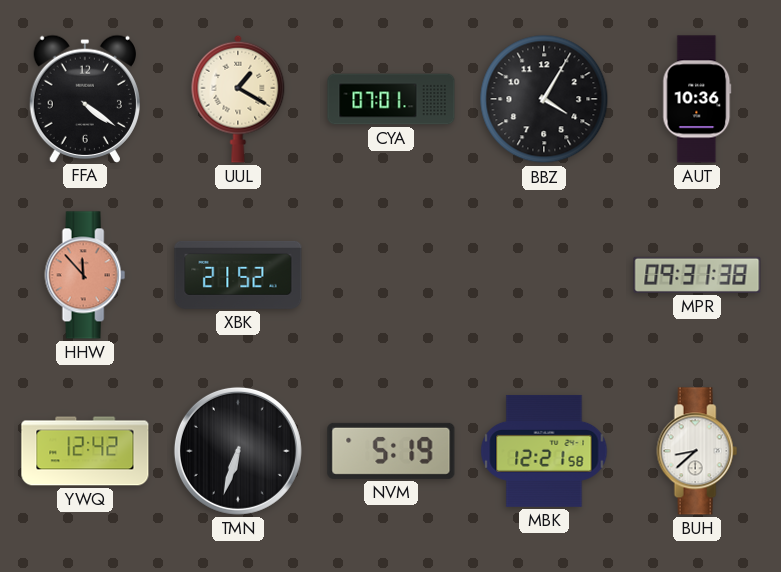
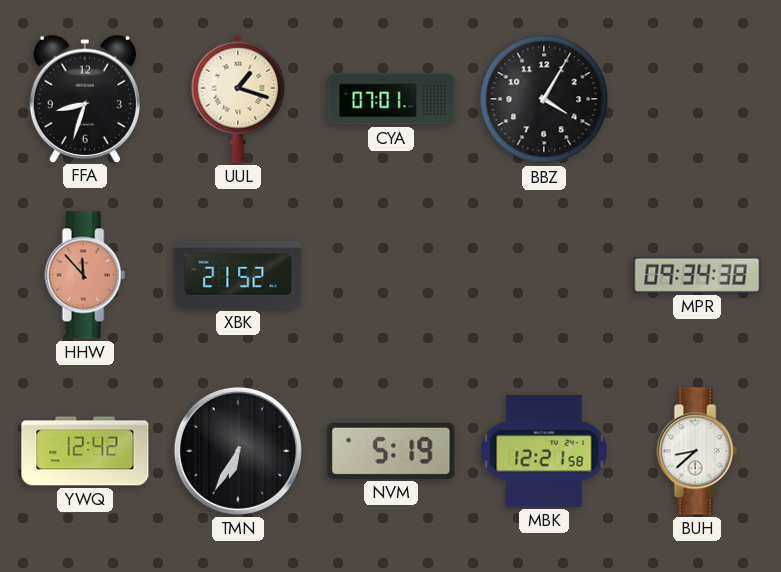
FFA: 4:21 -> 8:33 (84, 98)
UUL: 1:20 -> 1:18 (238, 99)
AUT: 10:36 -> none (697, 99)
MPR: 09:31 -> 09:34 (697, 275)
TMN: 6:33 -> 6:35 (238, 451)
